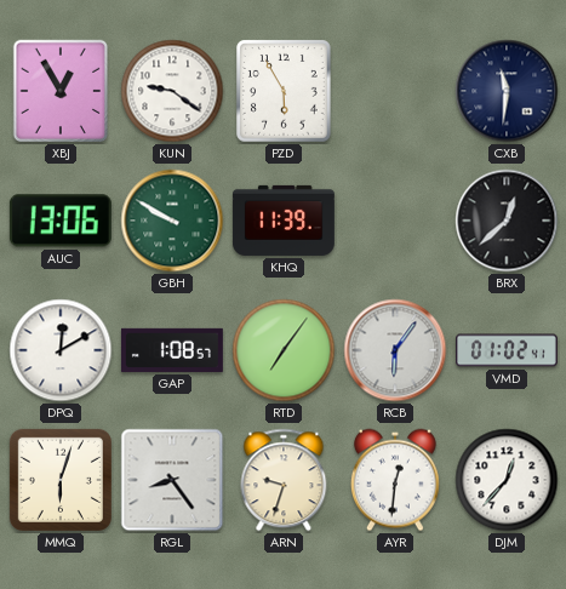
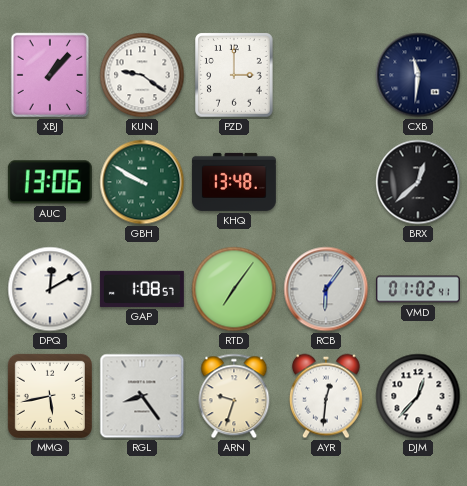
XBJ: 12:55 -> 1:07 (49, 75)
PZD: 5:55 -> 3:00 (235, 76)
KHQ: 11:39 -> 13:48 (234, 182)
MMQ: 6:03 -> 5:43 (50, 396)
